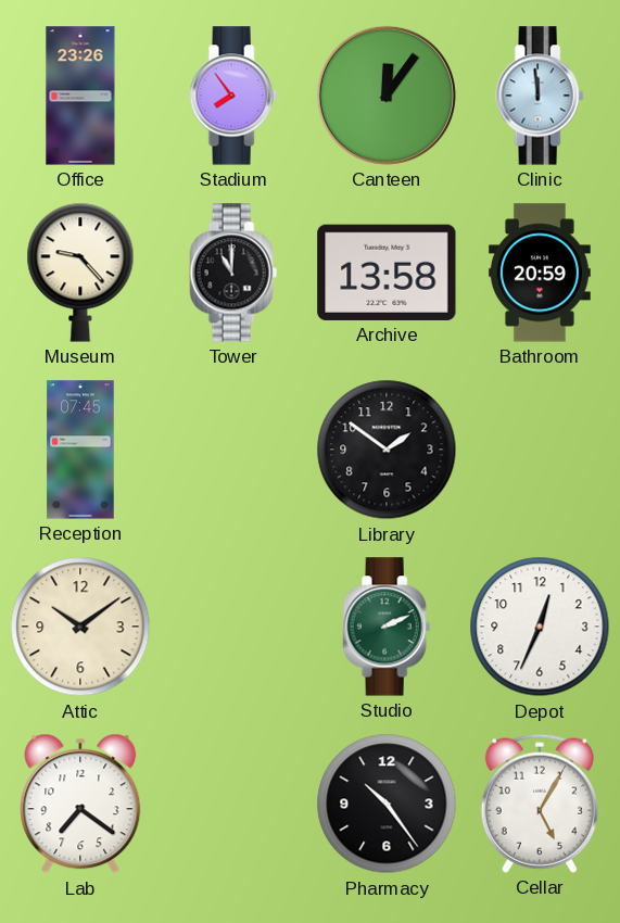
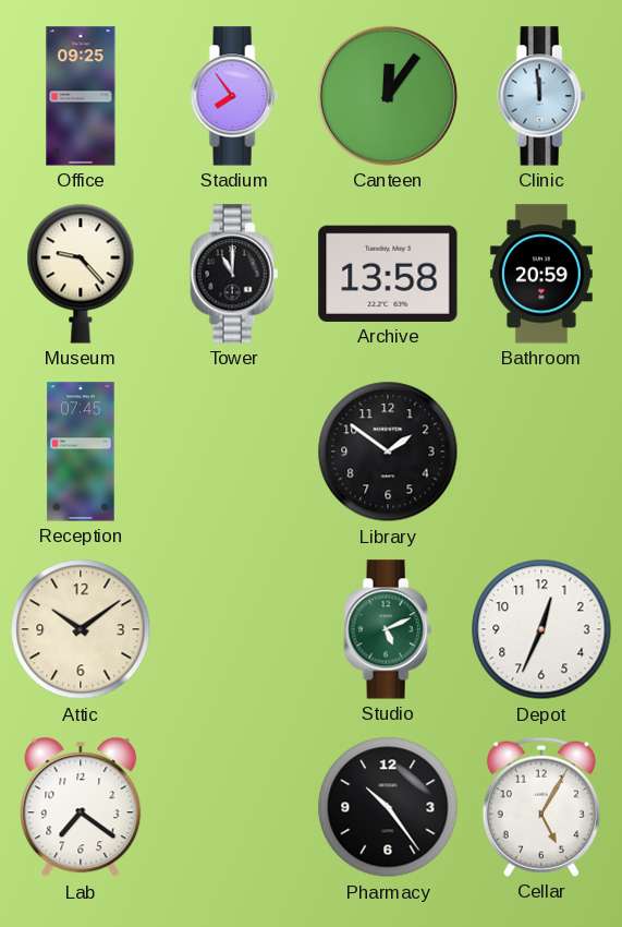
Office: 23:26 -> 09:25 (81, 96)
Studio: 2:11 -> 5:11 (388, 629)
